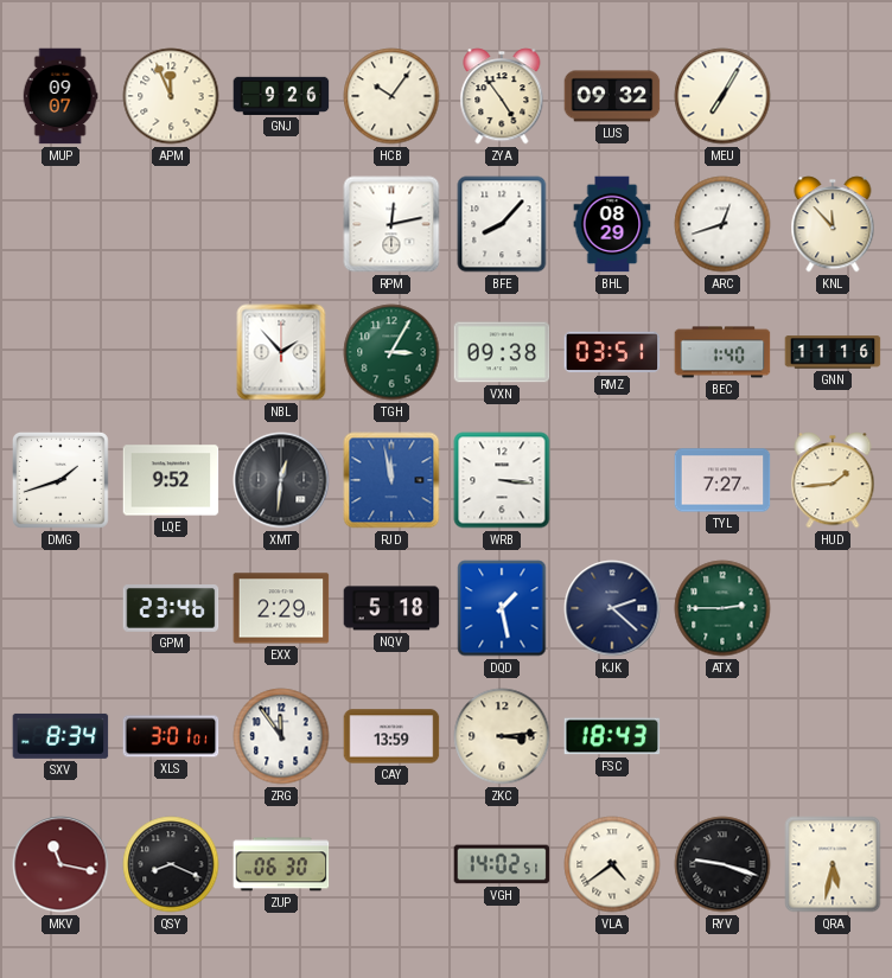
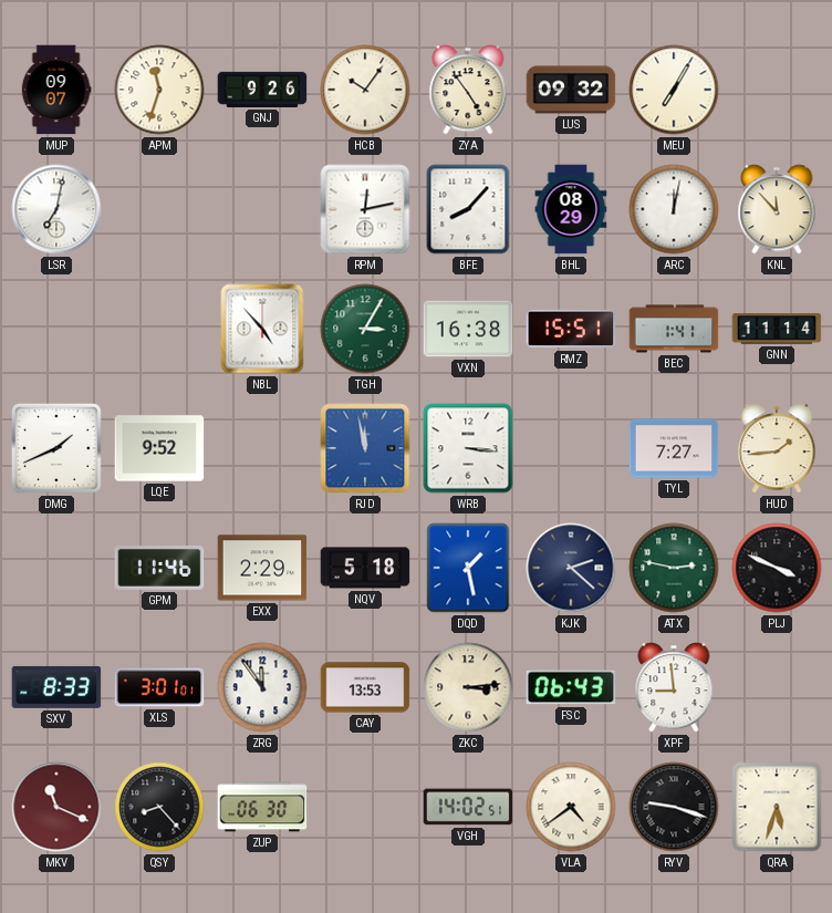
APM: 11:56 -> 11:33 (159, 90)
LSR: none -> 7:02 (56, 209)
ARC: 12:42 -> 12:02 (674, 209)
NBL: 1:53 -> 4:53 (262, 329)
VXN: 09:38 -> 16:38 (468, 329)
RMZ: 03:51 -> 15:51 (571, 329)
BEC: 1:40 -> 1:41 (674, 329)
GNN: 11:16 -> 11:14 (777, 329)
DMG: 1:42 -> 1:41 (58, 449)
XMT: 12:31 -> none (281, 480)
GPM: 23:46 -> 11:46 (159, 569)
ATX: 2:45 -> 2:47 (674, 568)
PLJ: none -> 3:49 (777, 568)
SXV: 8:34 -> 8:33 (56, 687)
CAY: 13:59 -> 13:53 (365, 687)
FSC: 18:43 -> 06:43 (571, 687)
XPF: none -> 8:59 (674, 687)
MKV: 11:17 -> 11:19 (56, 807)
QSY: 8:19 -> 8:23 (159, 807)
QRA: 5:32 -> 5:33 (777, 807)
